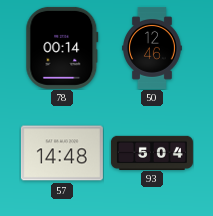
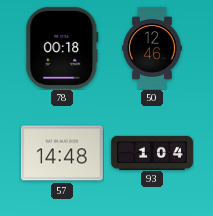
78: 00:14 -> 00:18 (62, 48)
93: 5:04 -> 1:04 (152, 152)
